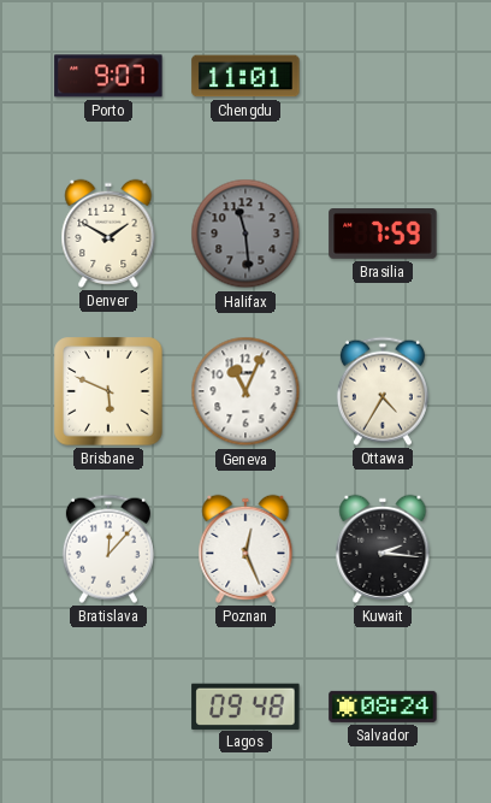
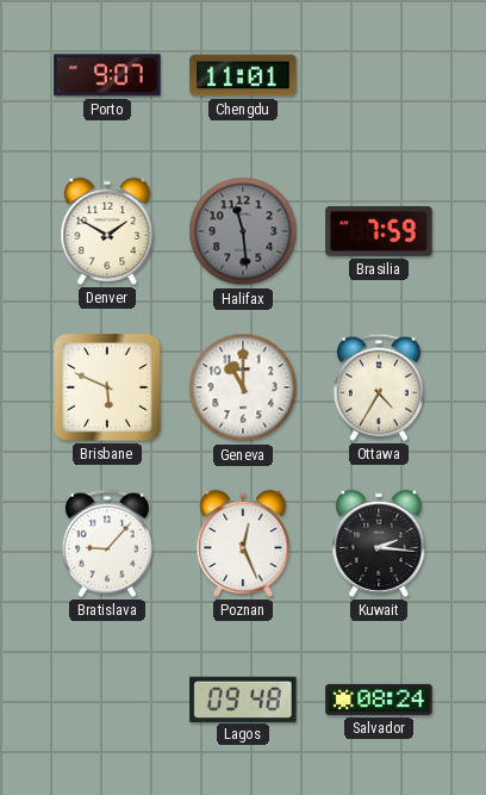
Geneva: 11:04 -> 11:00 (243, 387)
Bratislava: 12:07 -> 9:07 (107, 544)
